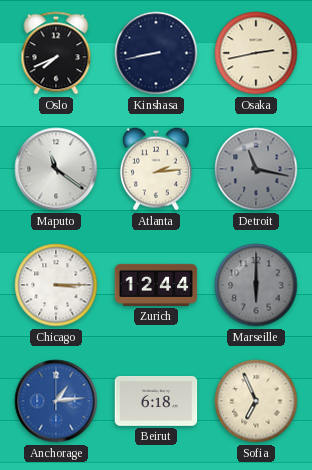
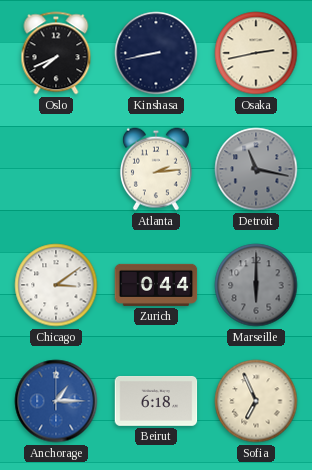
Maputo: 11:21 -> none (56, 169)
Chicago: 3:15 -> 3:09 (56, 285)
Zurich: 12:44 -> 0:44 (156, 285)
Anchorage: 1:14 -> 1:15 (56, 401)
